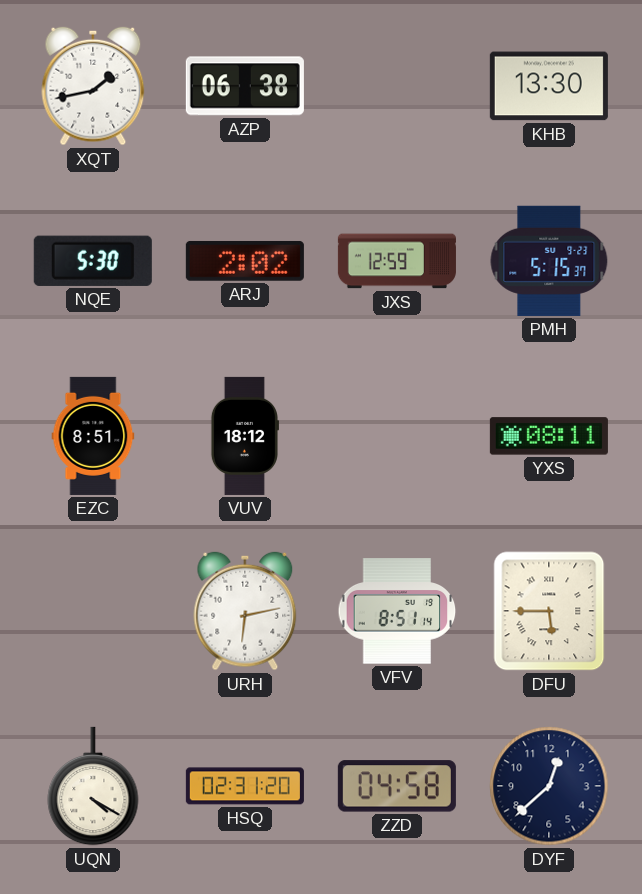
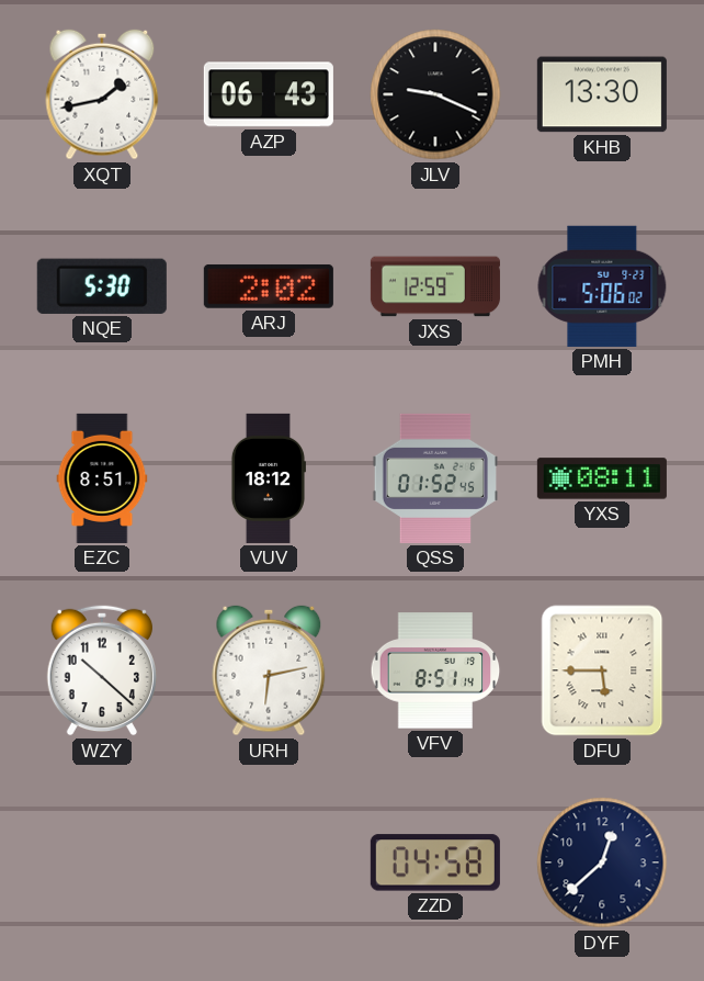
AZP: 06:38 -> 06:43 (269, 94)
JLV: none -> 9:19 (435, 94)
PMH: 5:15 -> 5:06 (602, 286)
QSS: none -> 01:52 (434, 478)
WZY: none -> 10:22 (102, 670)
UQN: 4:20 -> none (93, 786)
HSQ: 02:31 -> none (245, 786)
